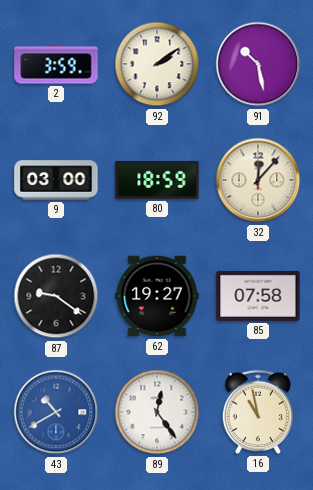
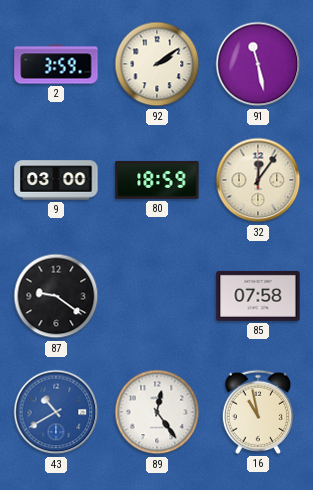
91: 10:28 -> 11:28 (258, 64)
32: 12:07 -> 12:06 (258, 180)
62: 19:27 -> none (157, 296)
